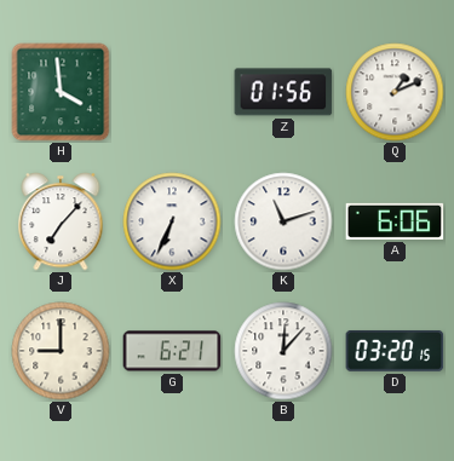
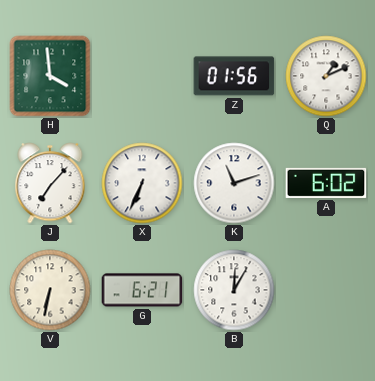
A: 6:06 -> 6:02 (326, 183)
V: 9:00 -> 6:32 (50, 290)
B: 12:07 -> 12:05 (234, 290)
D: 03:20 -> none (395, 351)
